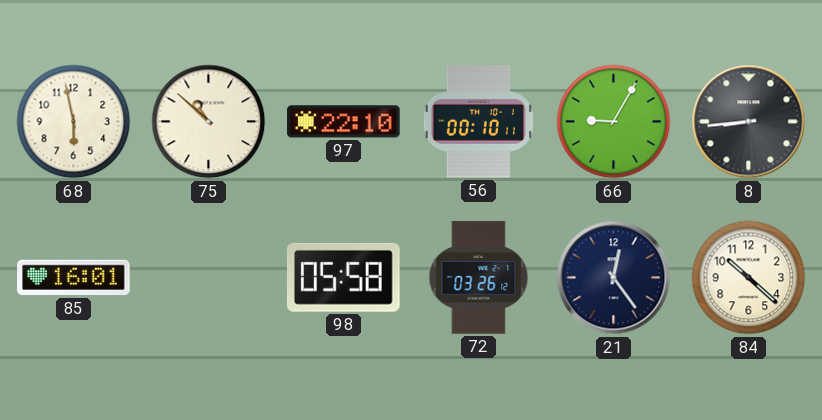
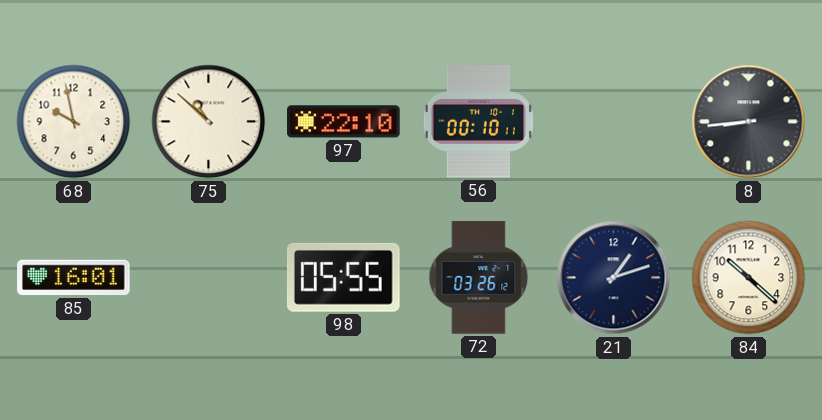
68: 5:58 -> 9:58 (74, 122)
66: 9:05 -> none (614, 122)
98: 05:58 -> 05:55 (344, 277)
21: 12:24 -> 1:12 (614, 278)
